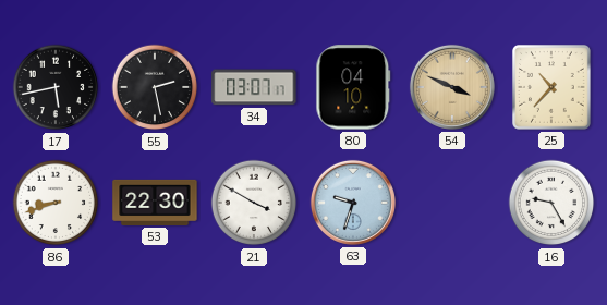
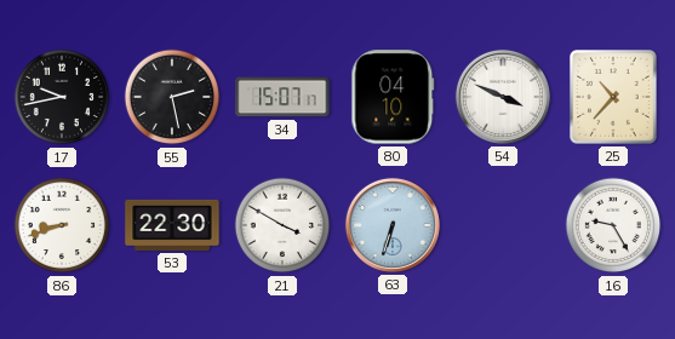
17: 5:43 -> 9:43 (62, 97)
34: 03:07 -> 15:07 (282, 97)
54 dial: champagne -> white (503, 97)
63: 9:33 -> 6:33 (393, 225)
